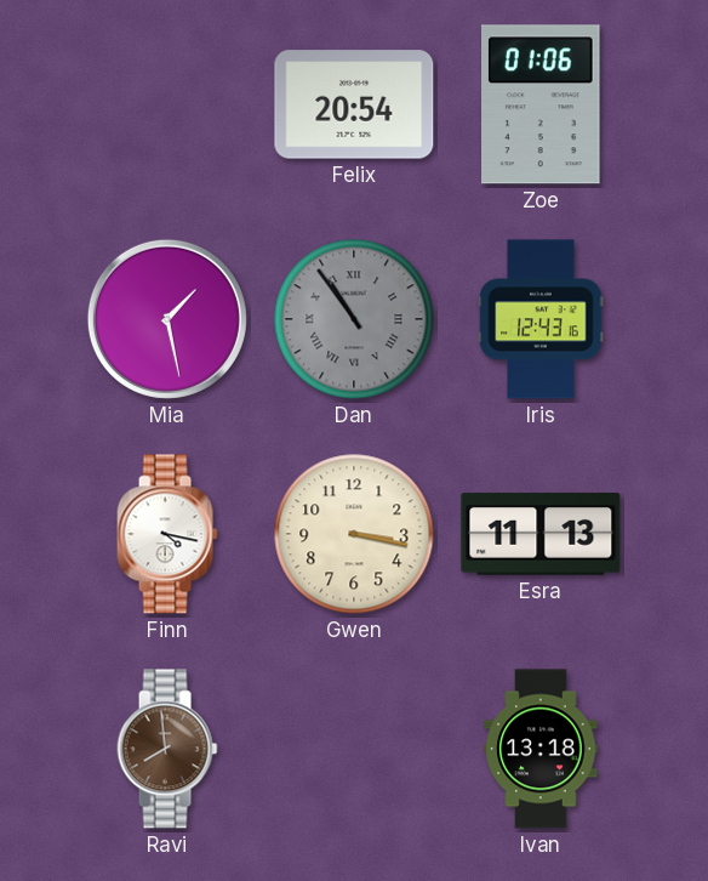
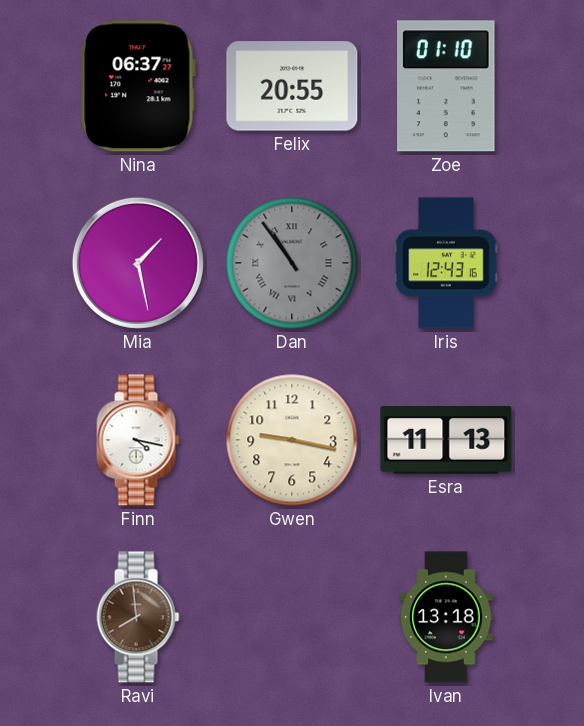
Nina: none -> 06:37 (138, 86)
Felix: 20:54 -> 20:55 (292, 86)
Zoe: 01:06 -> 01:10 (447, 86)
Gwen: 3:17 -> 9:17 (292, 440)
